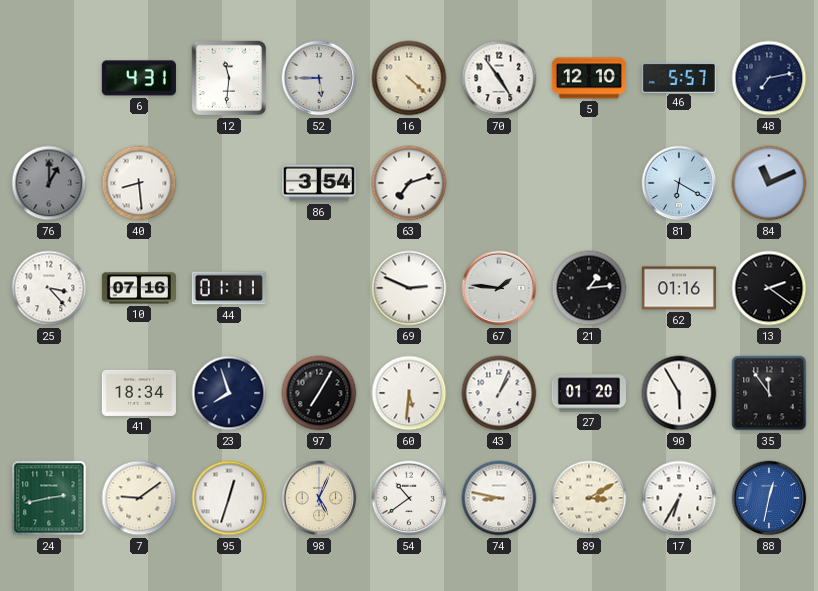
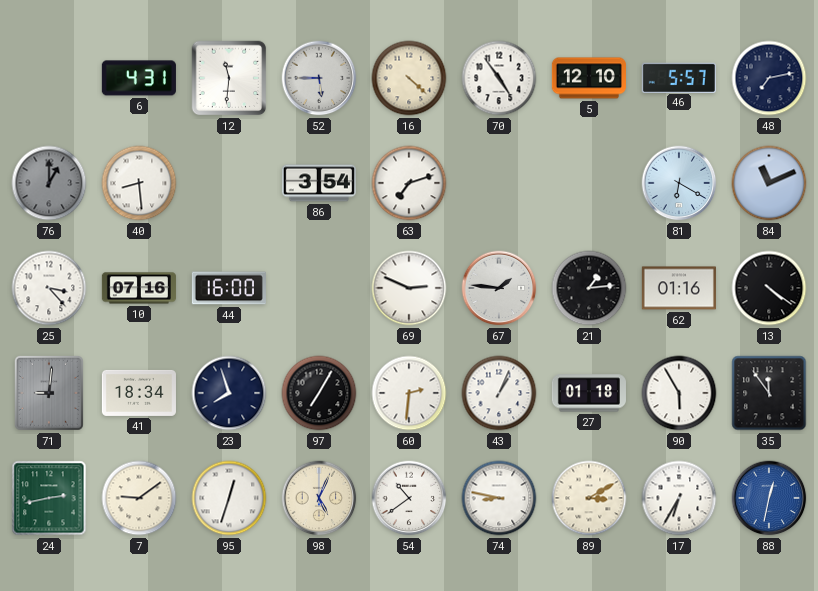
44: 01:11 -> 16:00 (229, 288)
13: 2:21 -> 4:21 (769, 288)
71: none -> 9:01 (49, 393)
60: 5:31 -> 2:31 (409, 393)
27: 01:20 -> 01:18 (589, 393)
